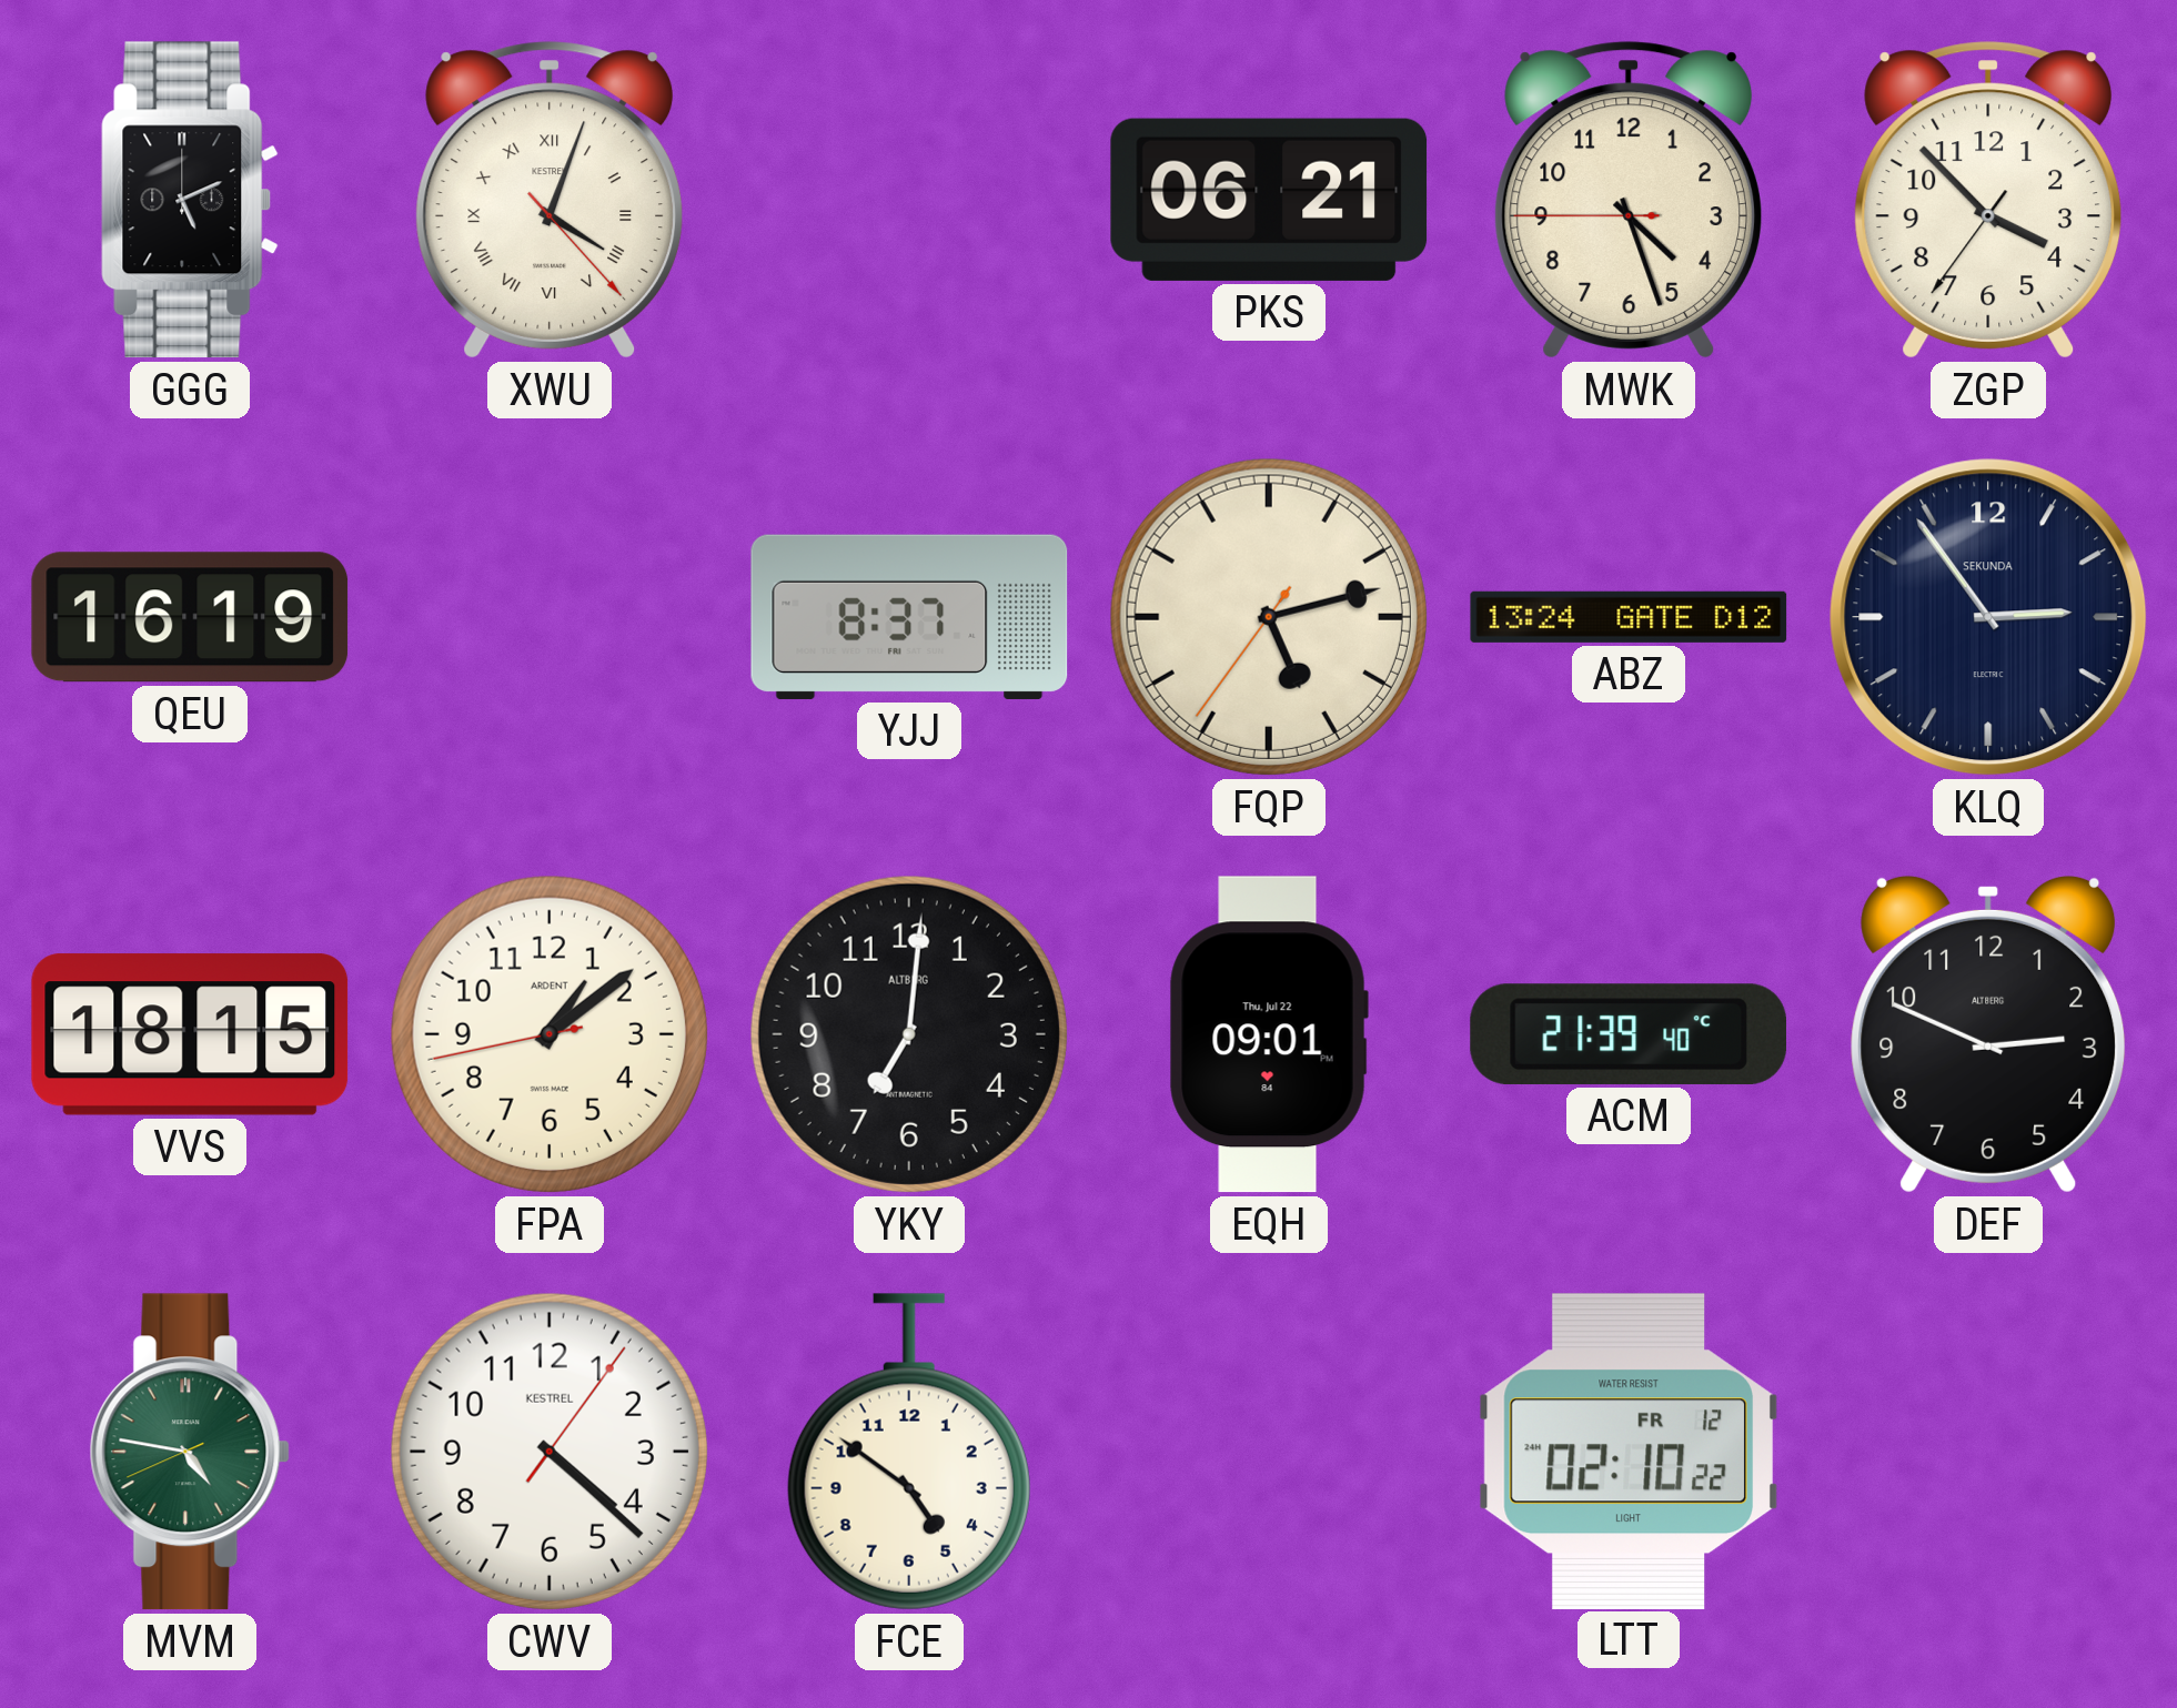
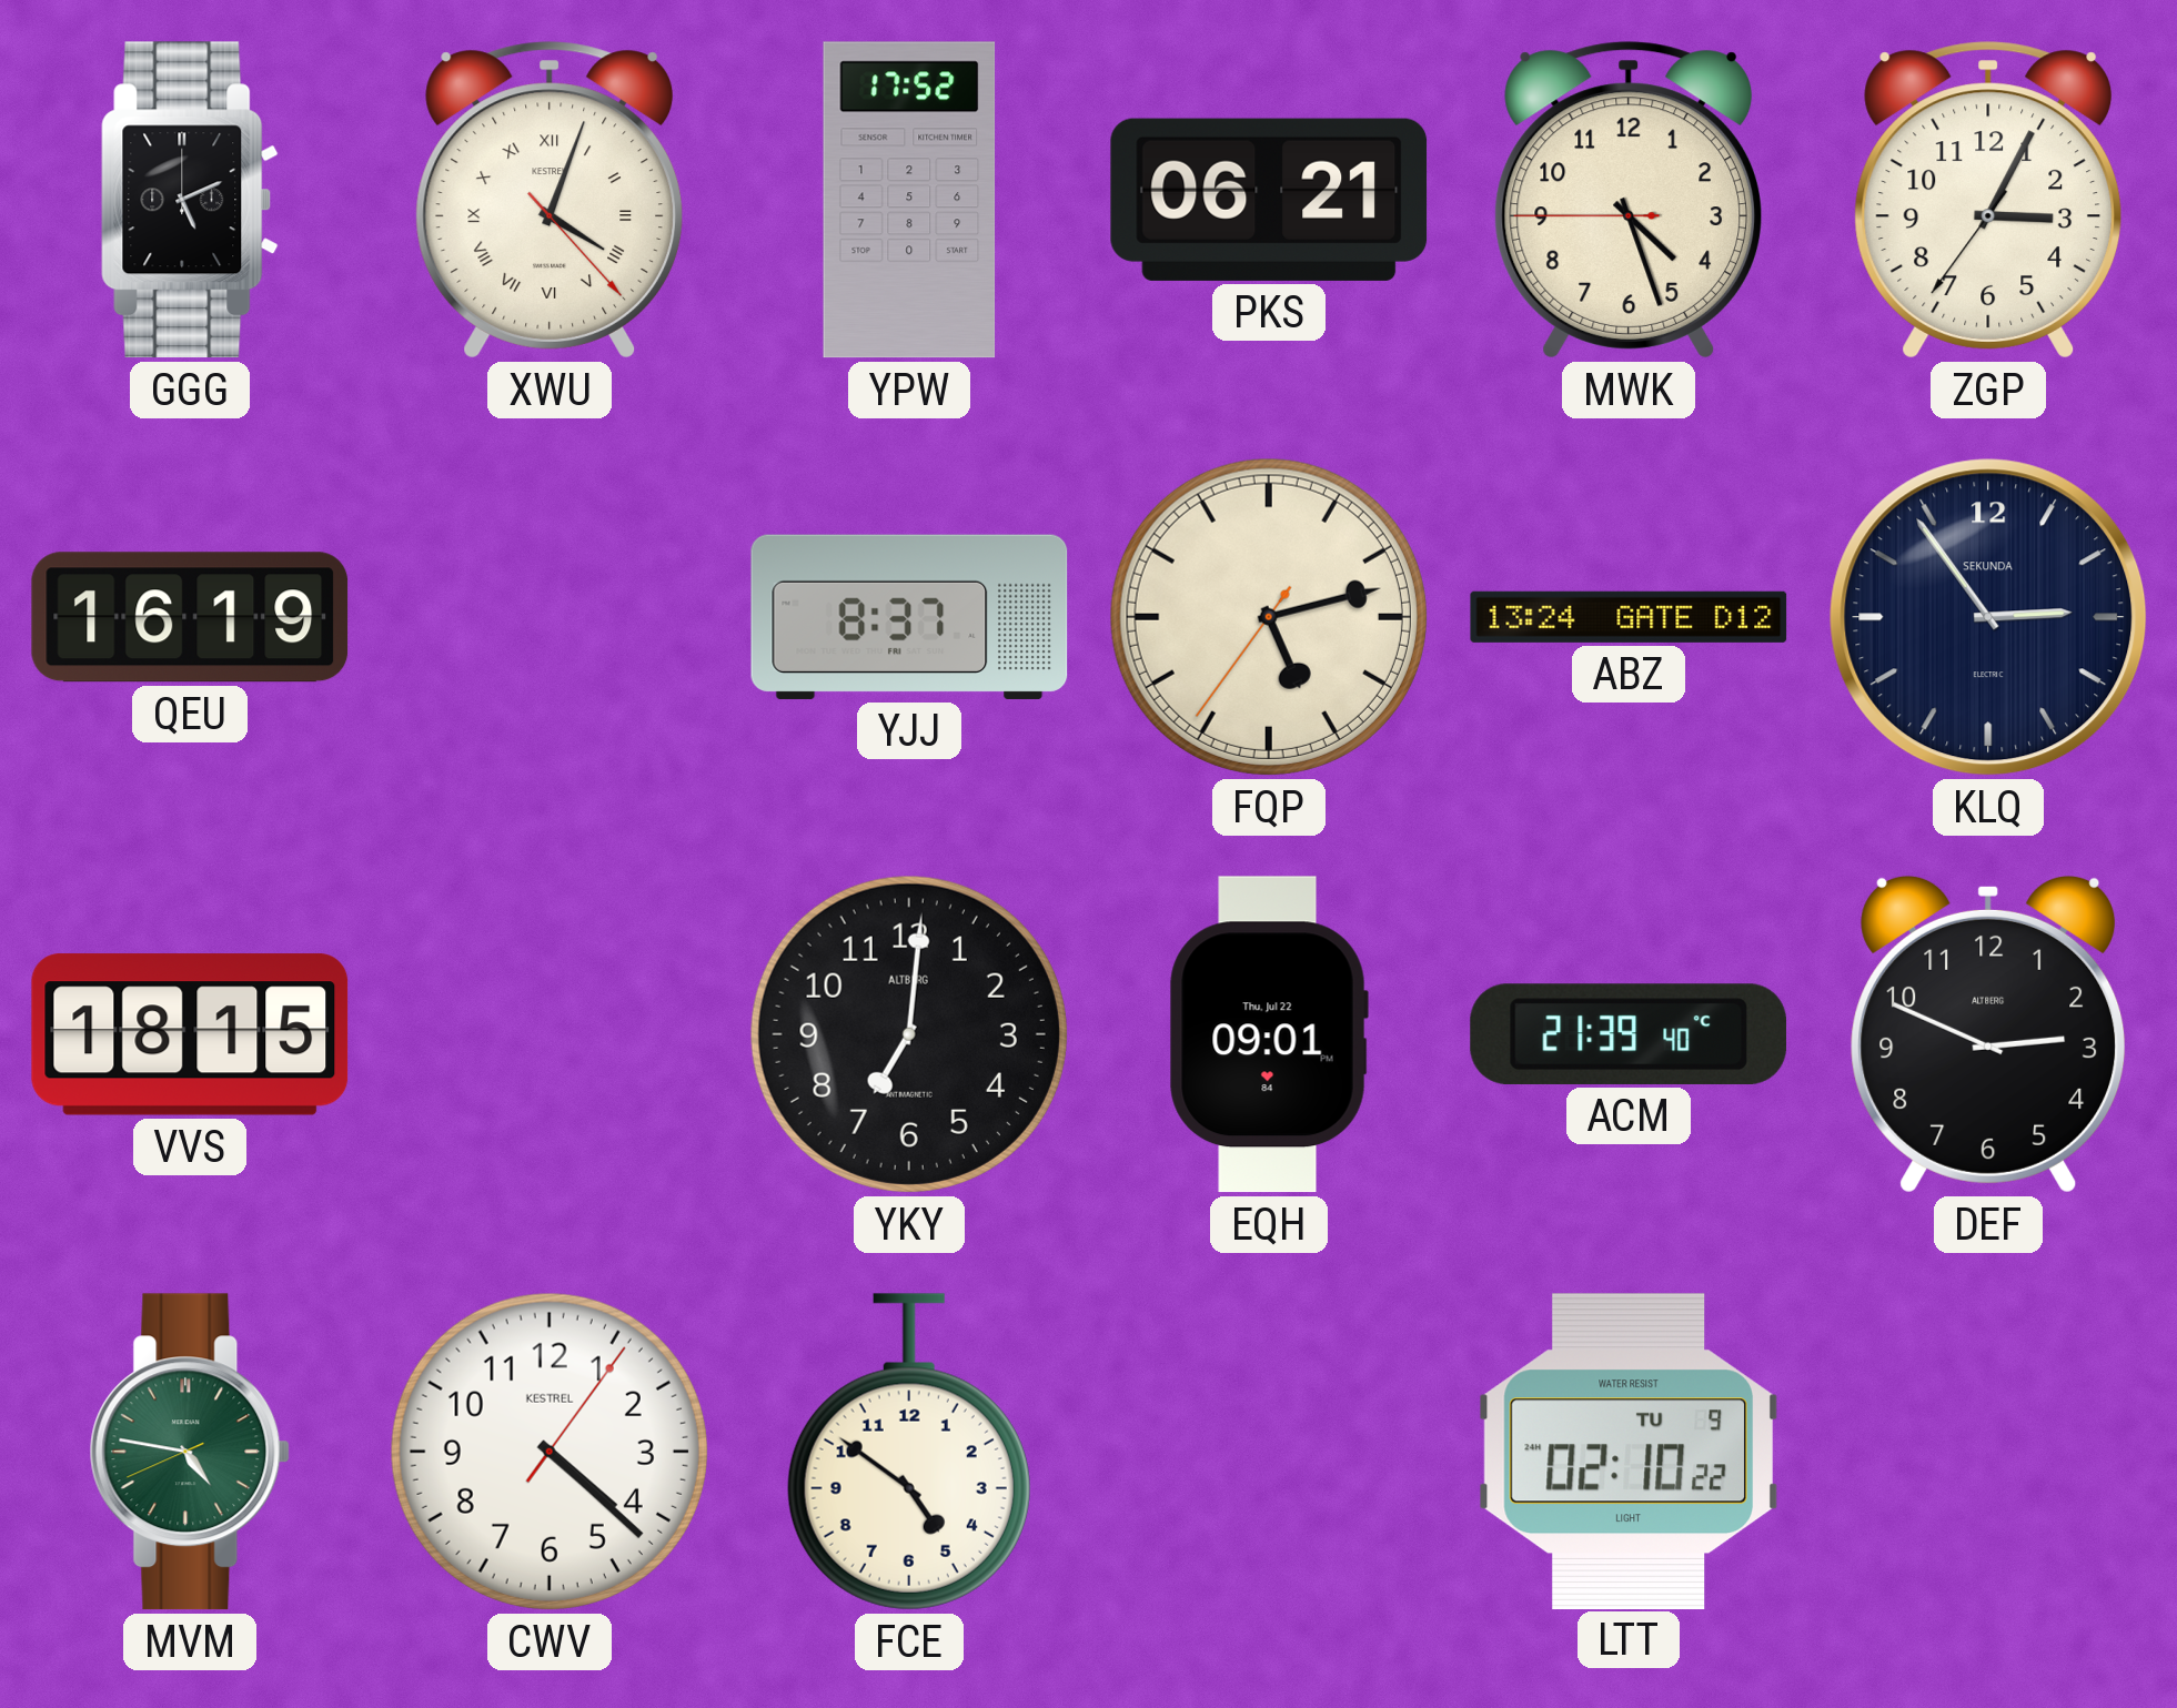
YPW: none -> 17:52 (909, 200)
ZGP: 3:52 -> 3:04 (1987, 200)
FPA: 1:08 -> none (550, 1034)
LTT date: FR 12 -> TU 9 (1629, 1451)
